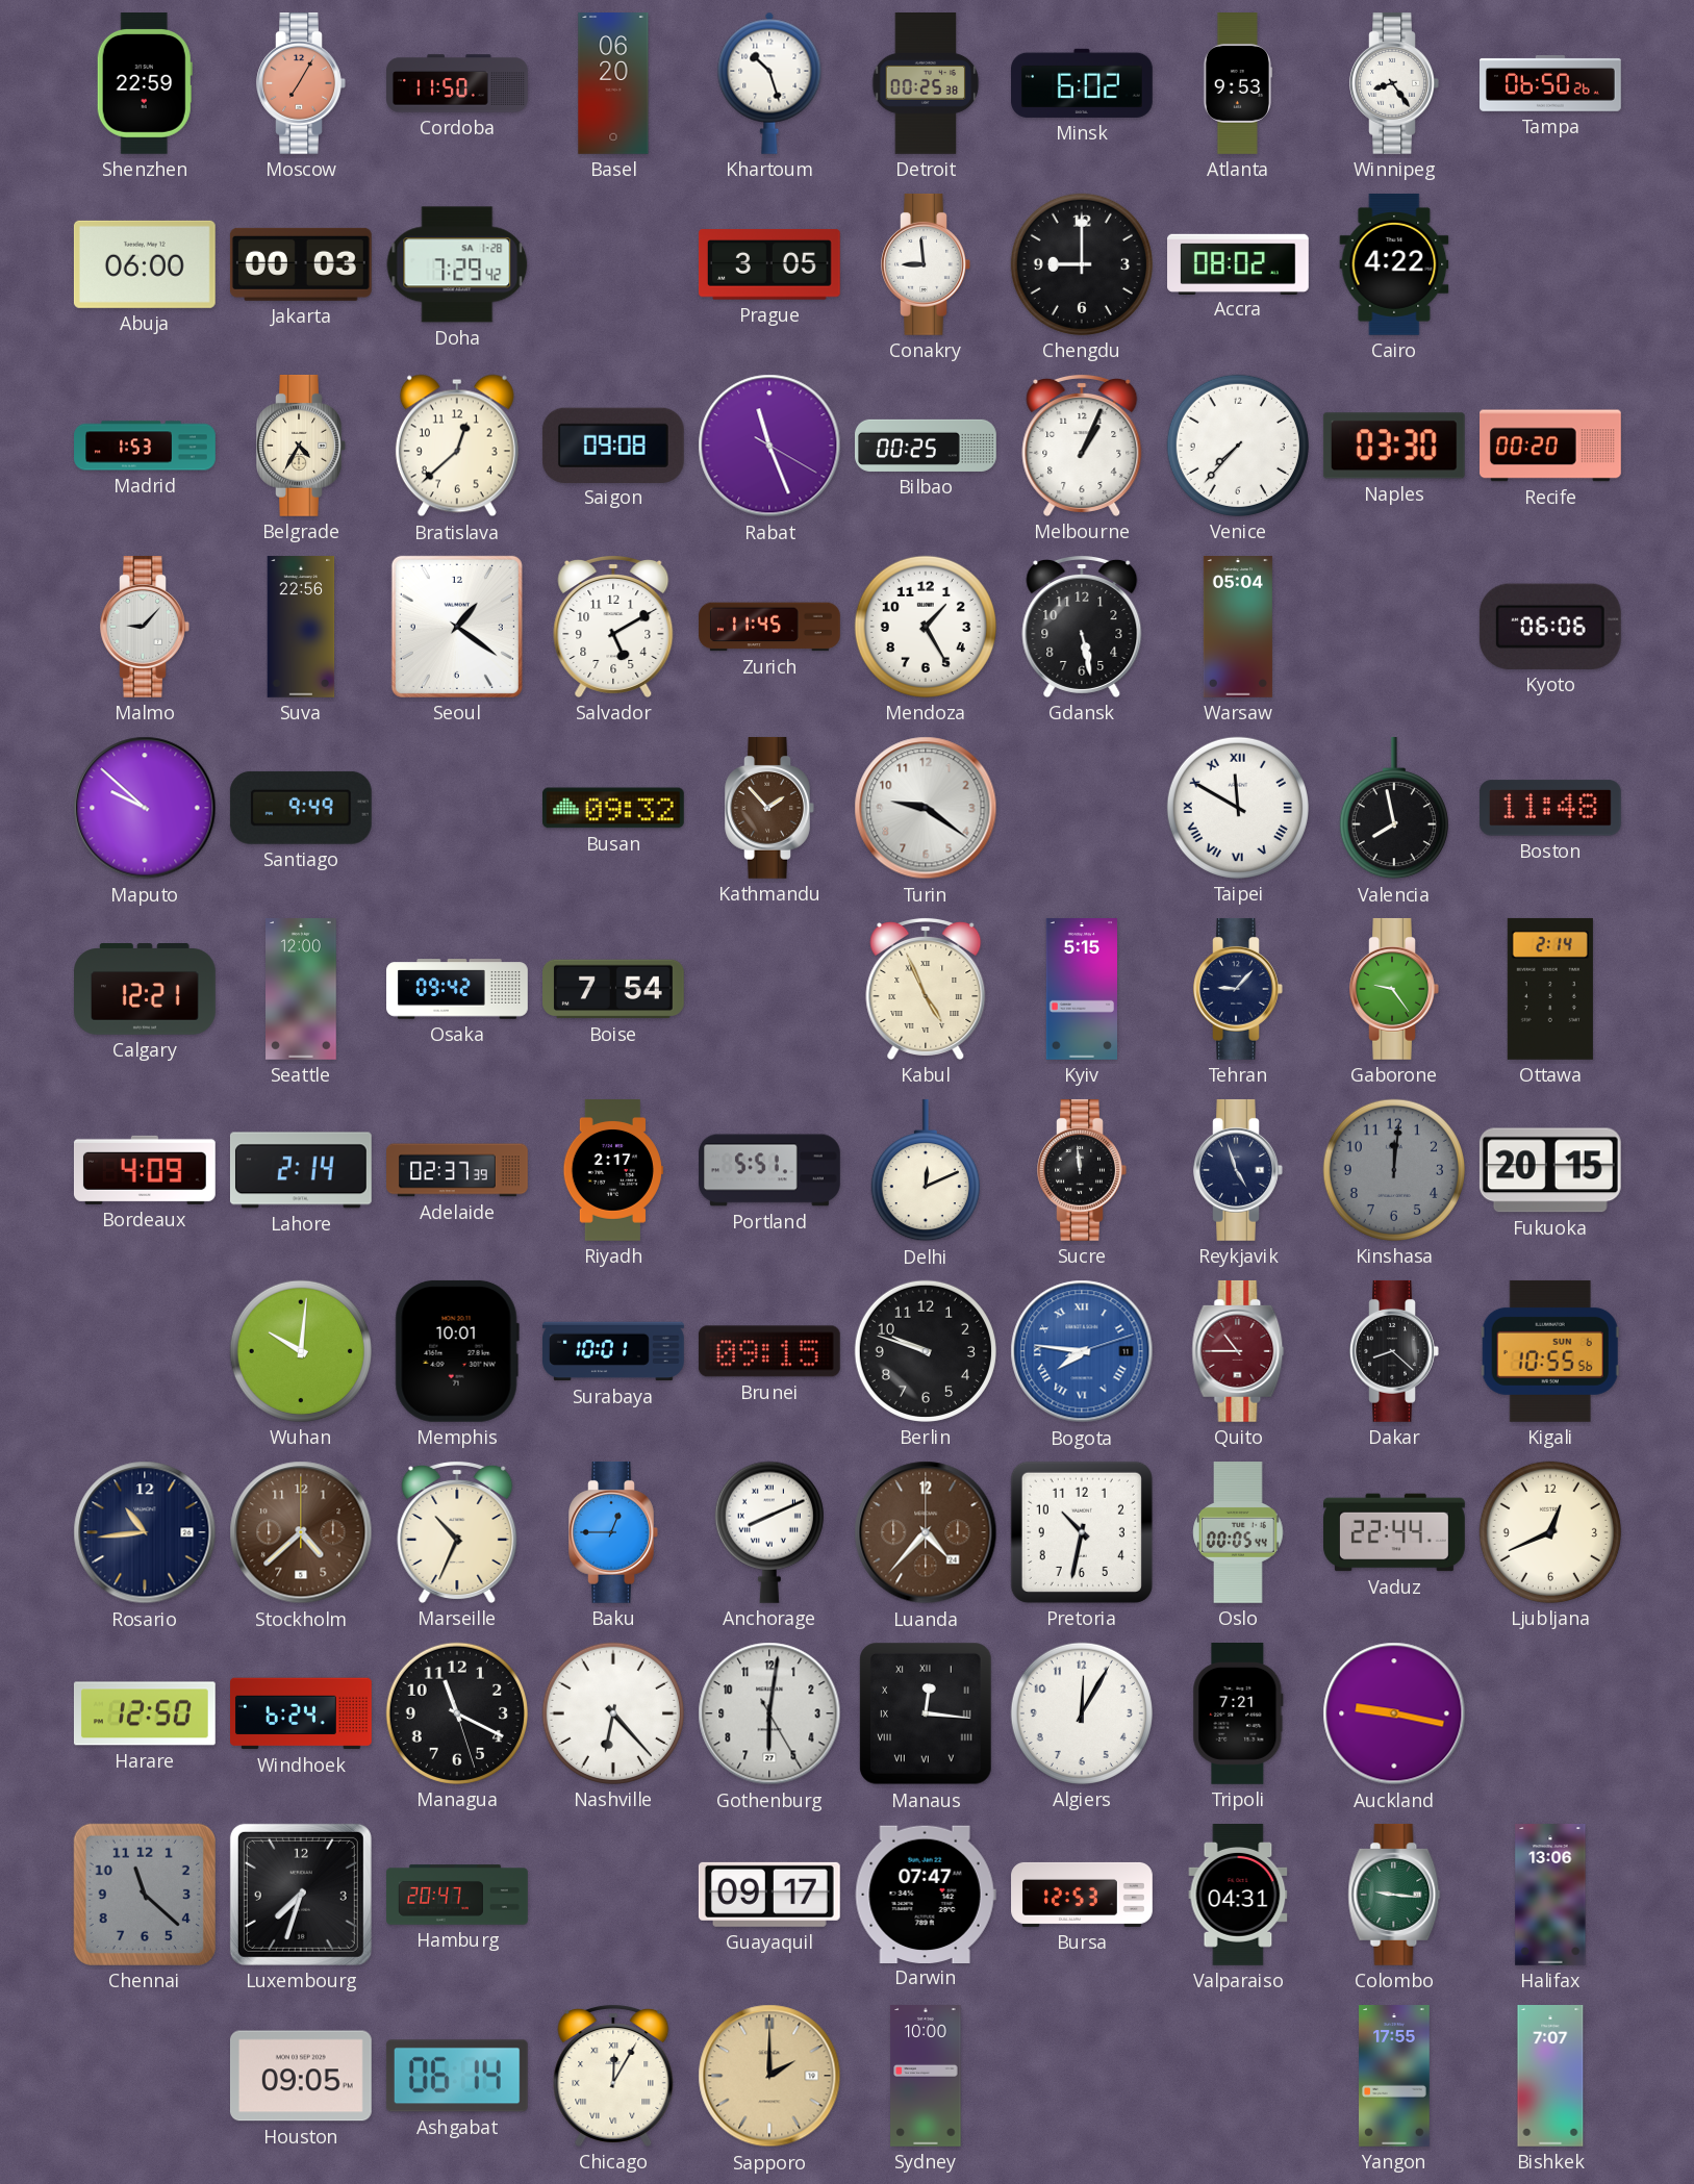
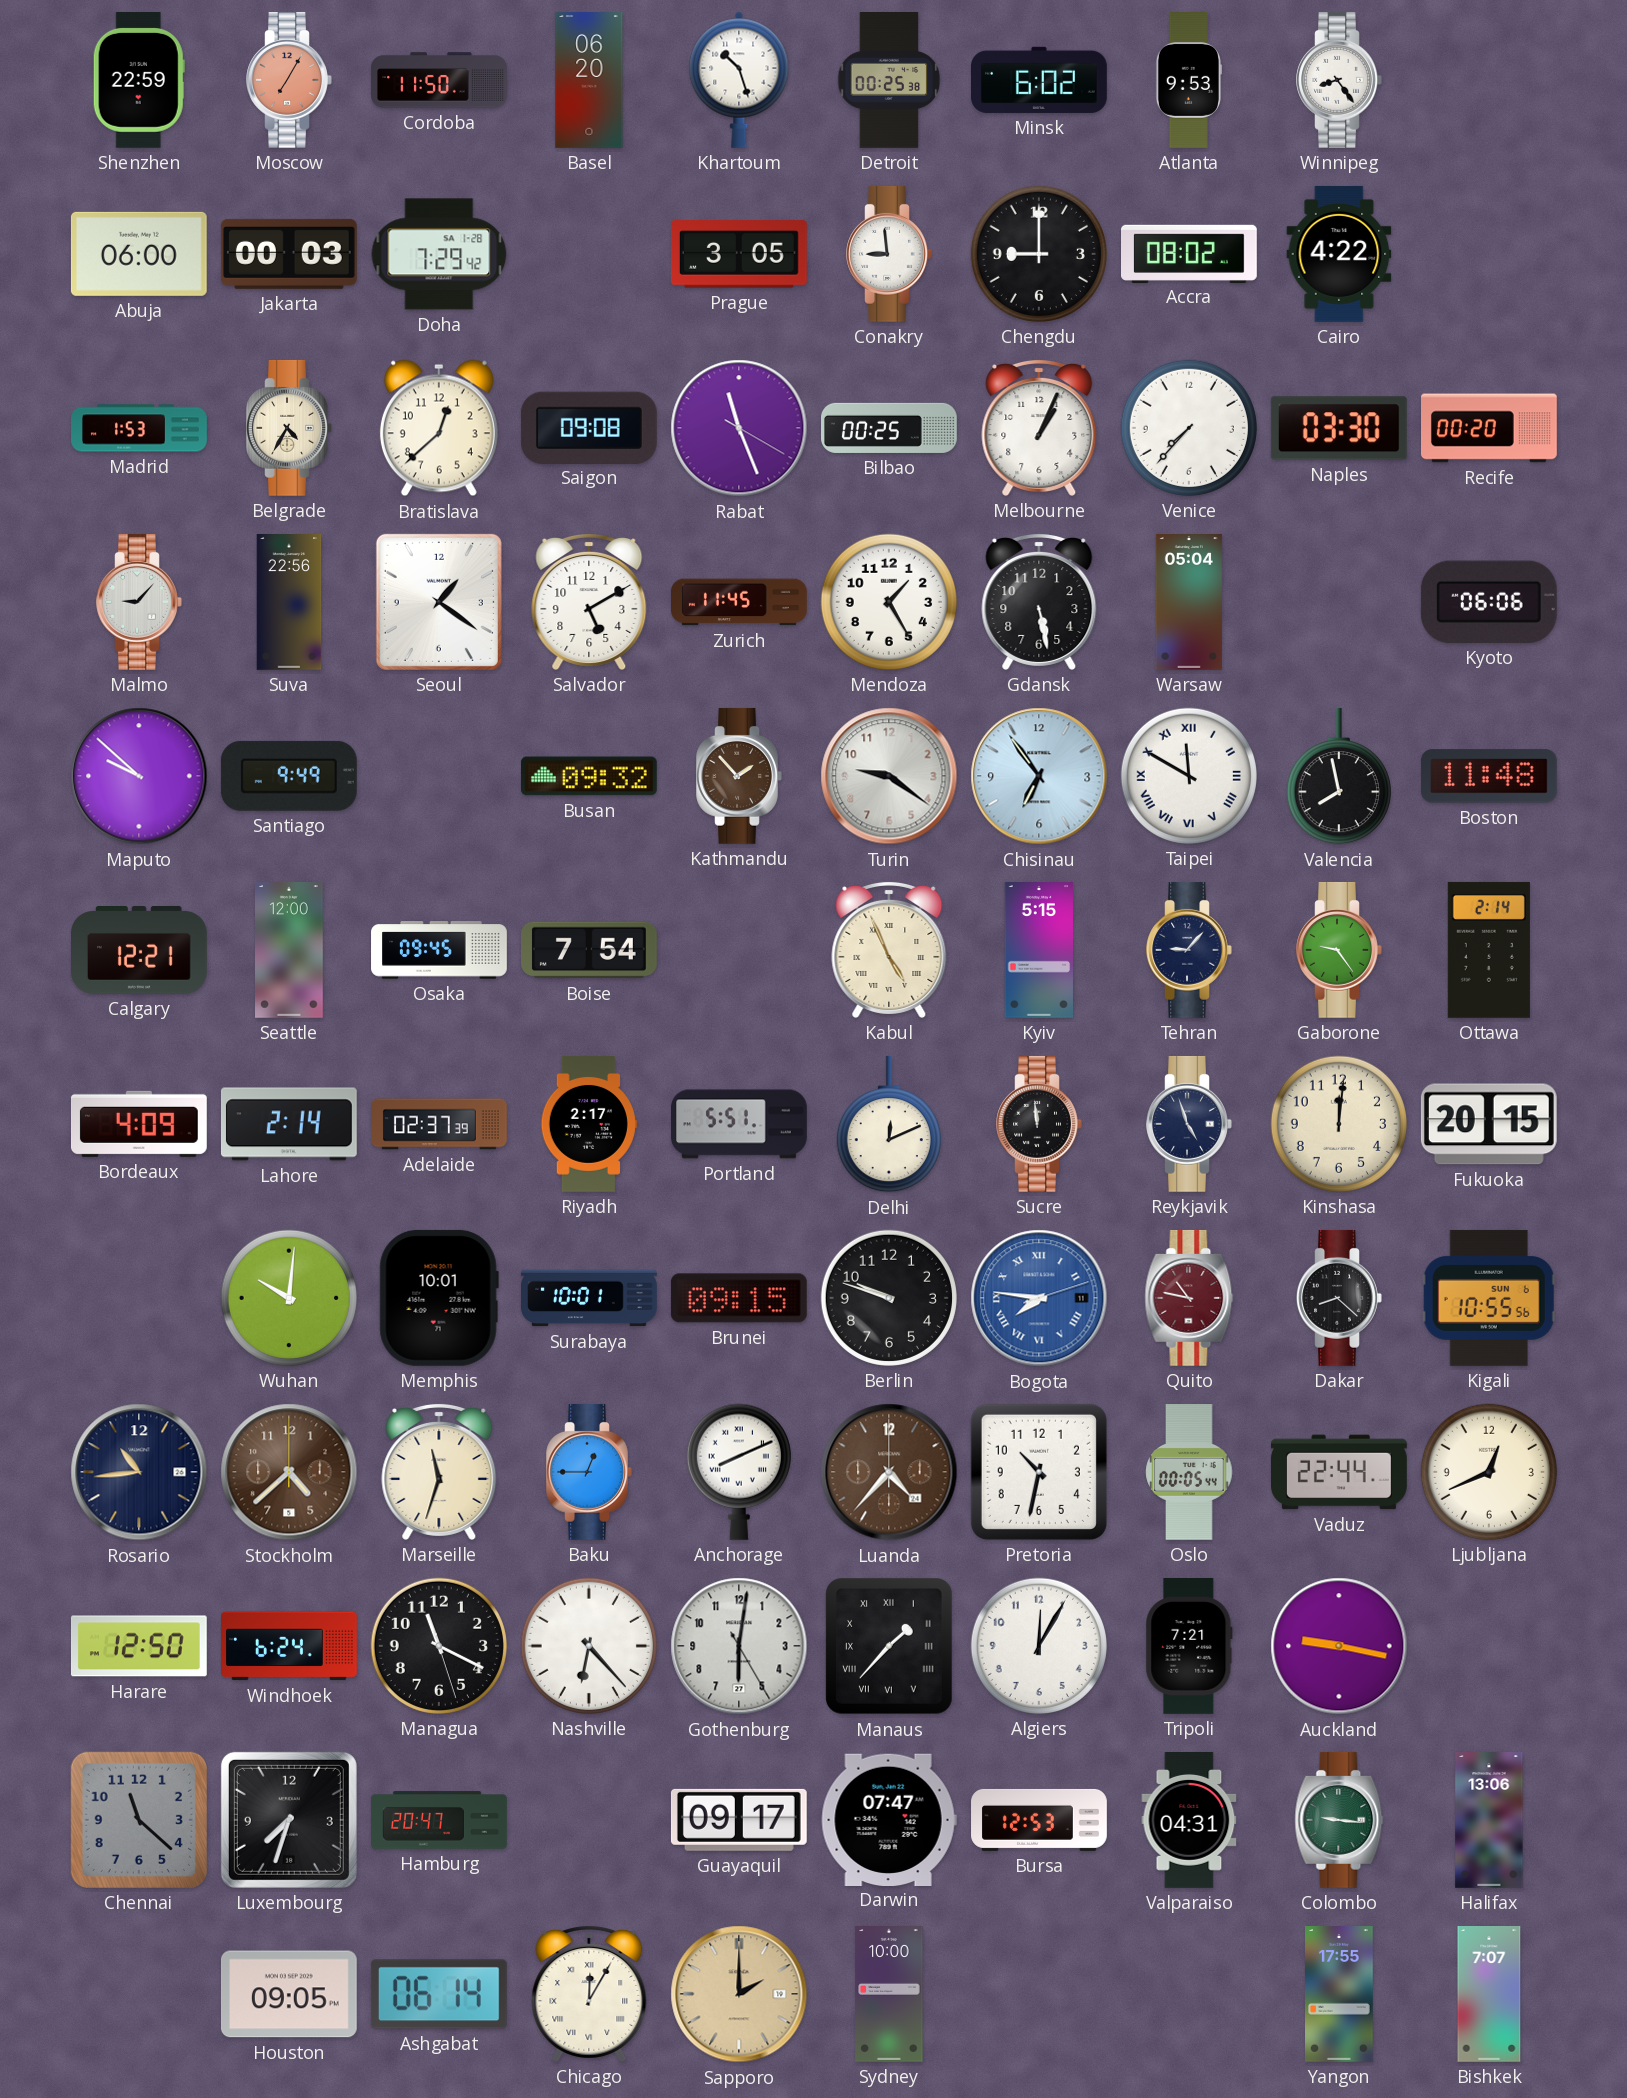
Tampa: 06:50 -> none (1551, 84)
Chisinau: none -> 6:54 (1039, 776)
Osaka: 09:42 -> 09:45 (439, 950)
Kinshasa dial: grey -> cream (1339, 1124)
Quito: 10:45 -> 10:47 (1189, 1298)
Marseille: 10:34 -> 11:33 (439, 1471)
Manaus: 12:16 -> 1:37 (889, 1646)
